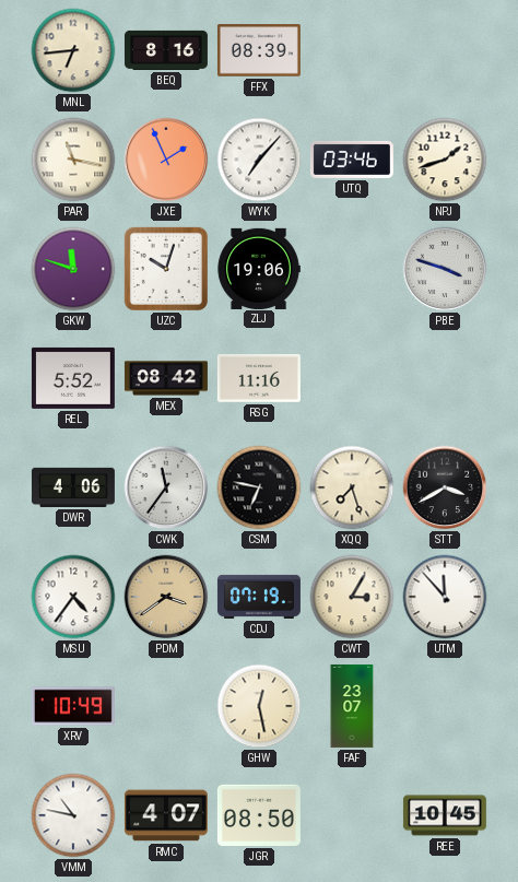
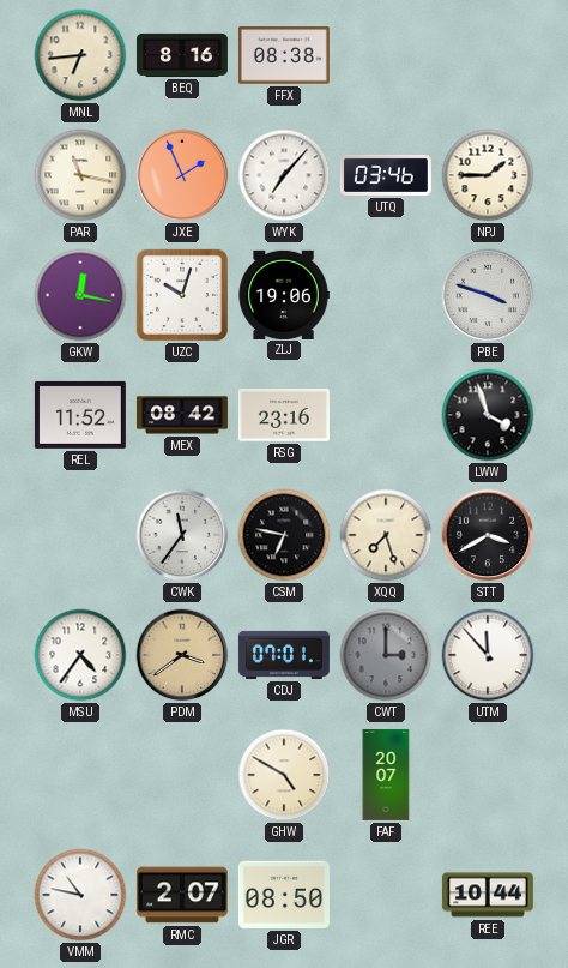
FFX: 08:39 -> 08:38 (284, 55)
NPJ: 1:42 -> 1:45 (488, 175)
GKW: 11:48 -> 12:17 (80, 295)
REL: 5:52 -> 11:52 (80, 415)
RSG: 11:16 -> 23:16 (284, 416)
LWW: none -> 3:57 (488, 415)
DWR: 4:06 -> none (73, 487)
CDJ: 07:19 -> 07:01 (284, 655)
CWT: 3:05 -> 3:00 (386, 655)
CWT dial: cream -> grey (386, 655)
XRV: 10:49 -> none (73, 706)
GHW: 12:28 -> 4:50 (284, 775)
FAF: 23:07 -> 20:07 (386, 775)
RMC: 4:07 -> 2:07 (182, 895)
REE: 10:45 -> 10:44 (488, 895)
